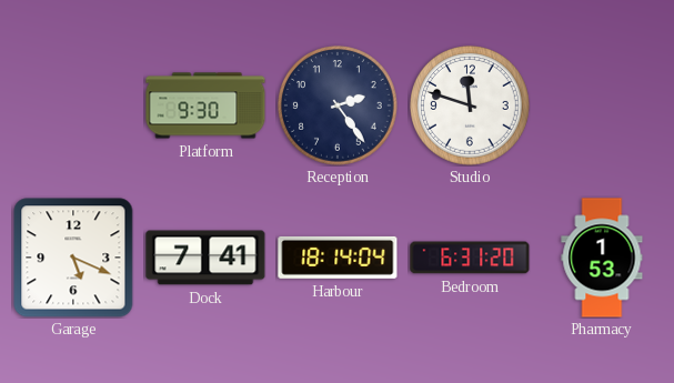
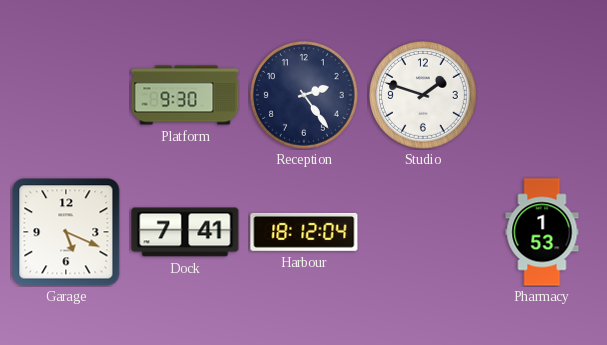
Studio: 11:48 -> 1:48 (424, 96)
Harbour: 18:14 -> 18:12 (304, 232)
Bedroom: 6:31 -> none (470, 258)
